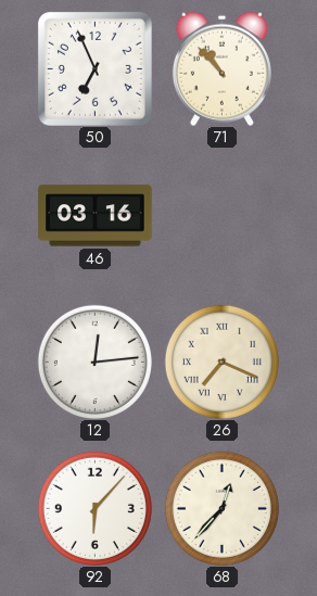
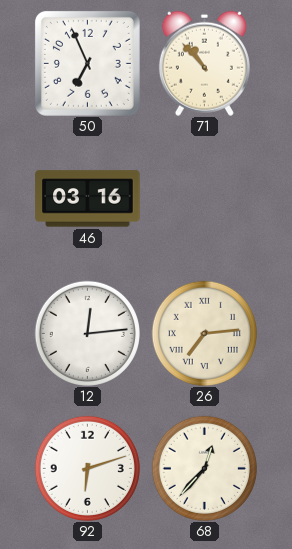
26: 7:19 -> 7:14 (204, 333)
92: 6:07 -> 6:12 (87, 468)
